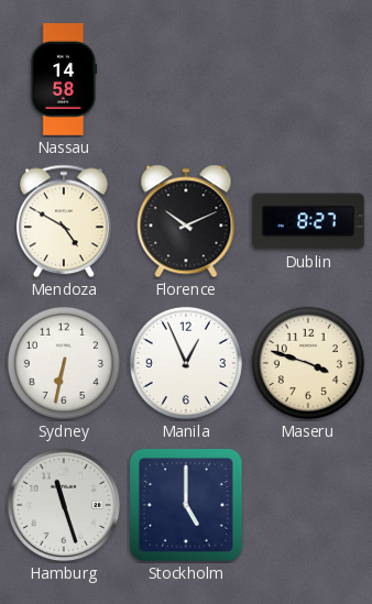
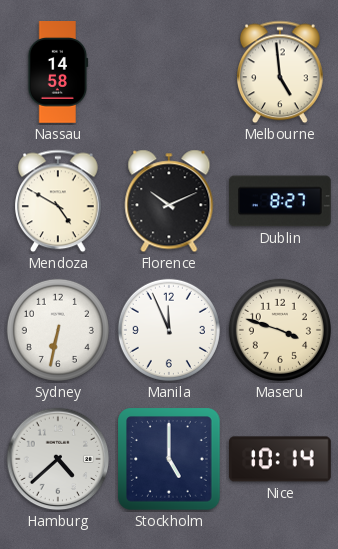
Melbourne: none -> 4:59 (281, 72)
Manila: 12:56 -> 11:56 (169, 330)
Hamburg: 11:27 -> 4:38 (58, 459)
Nice: none -> 10:14 (281, 459)
